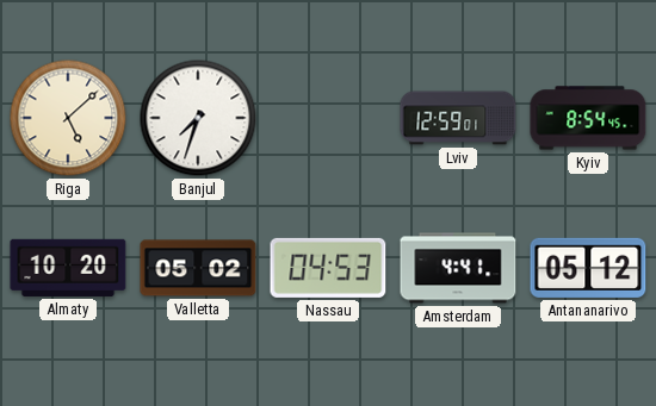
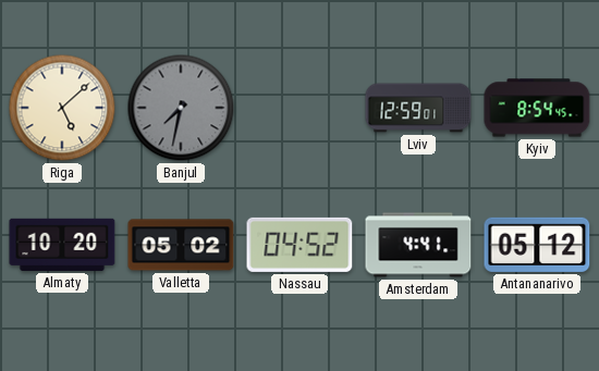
Banjul: 7:33 -> 7:32 (181, 108)
Banjul dial: white -> grey (181, 108)
Nassau: 04:53 -> 04:52 (299, 245)
